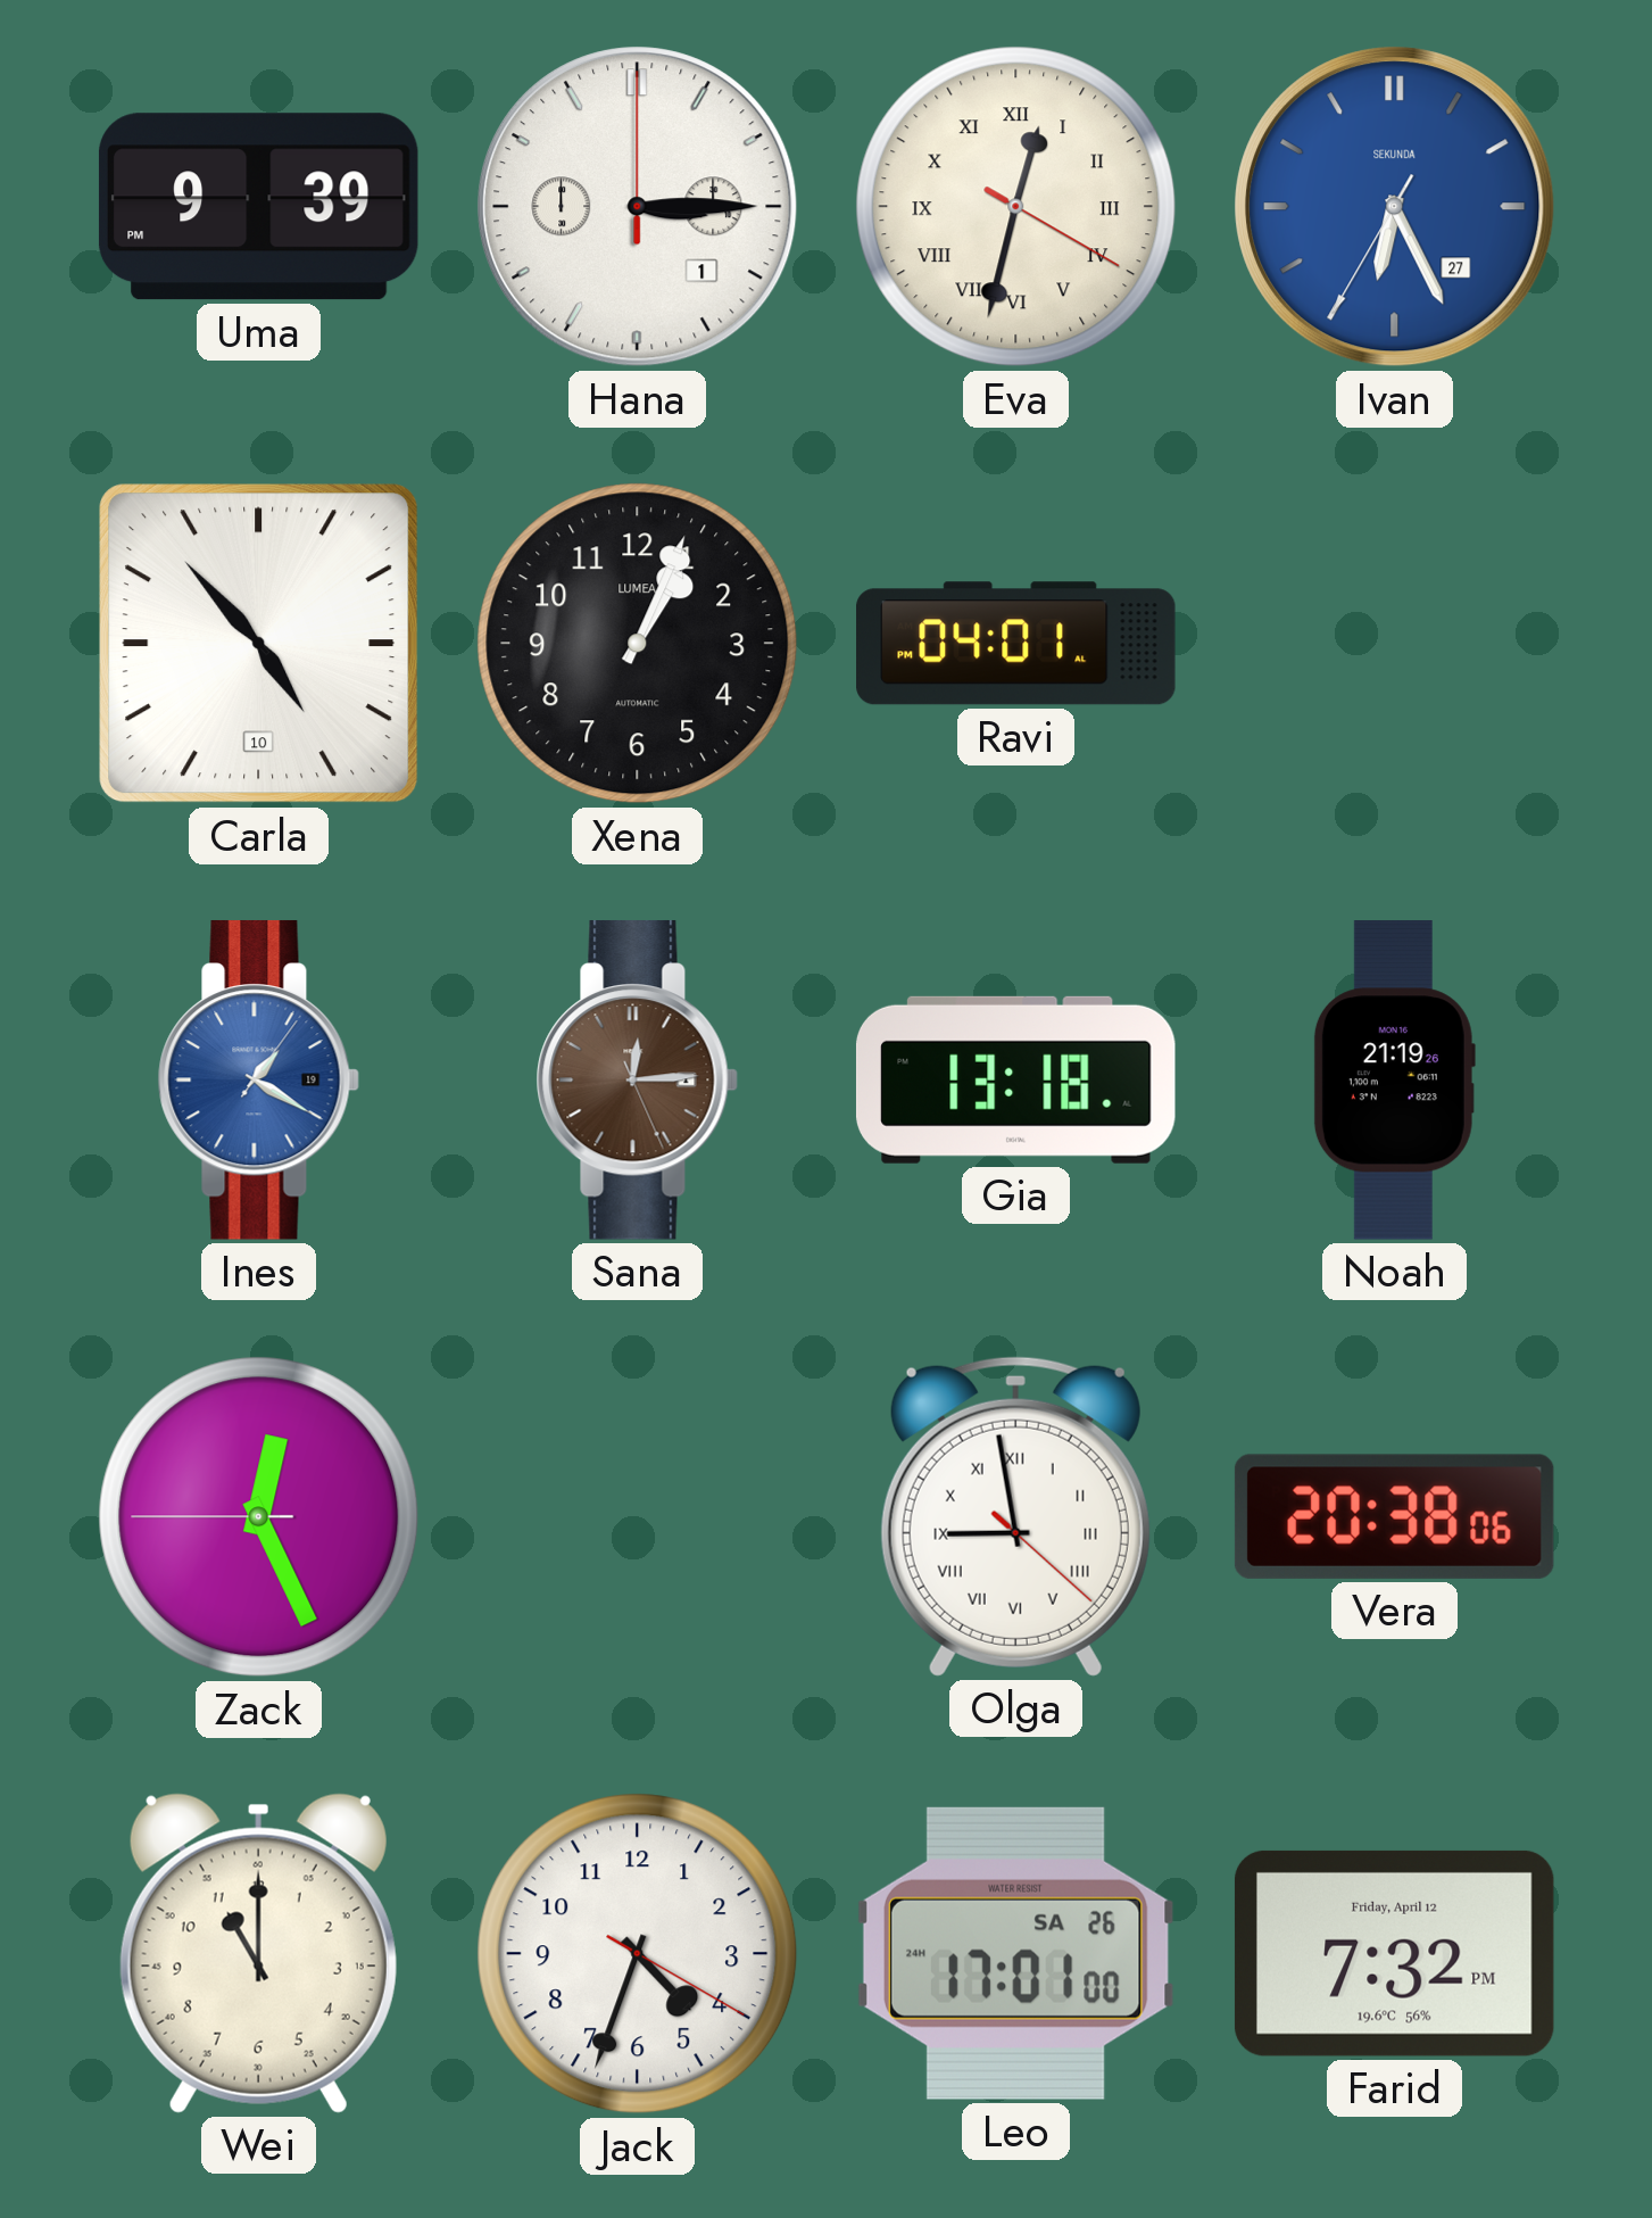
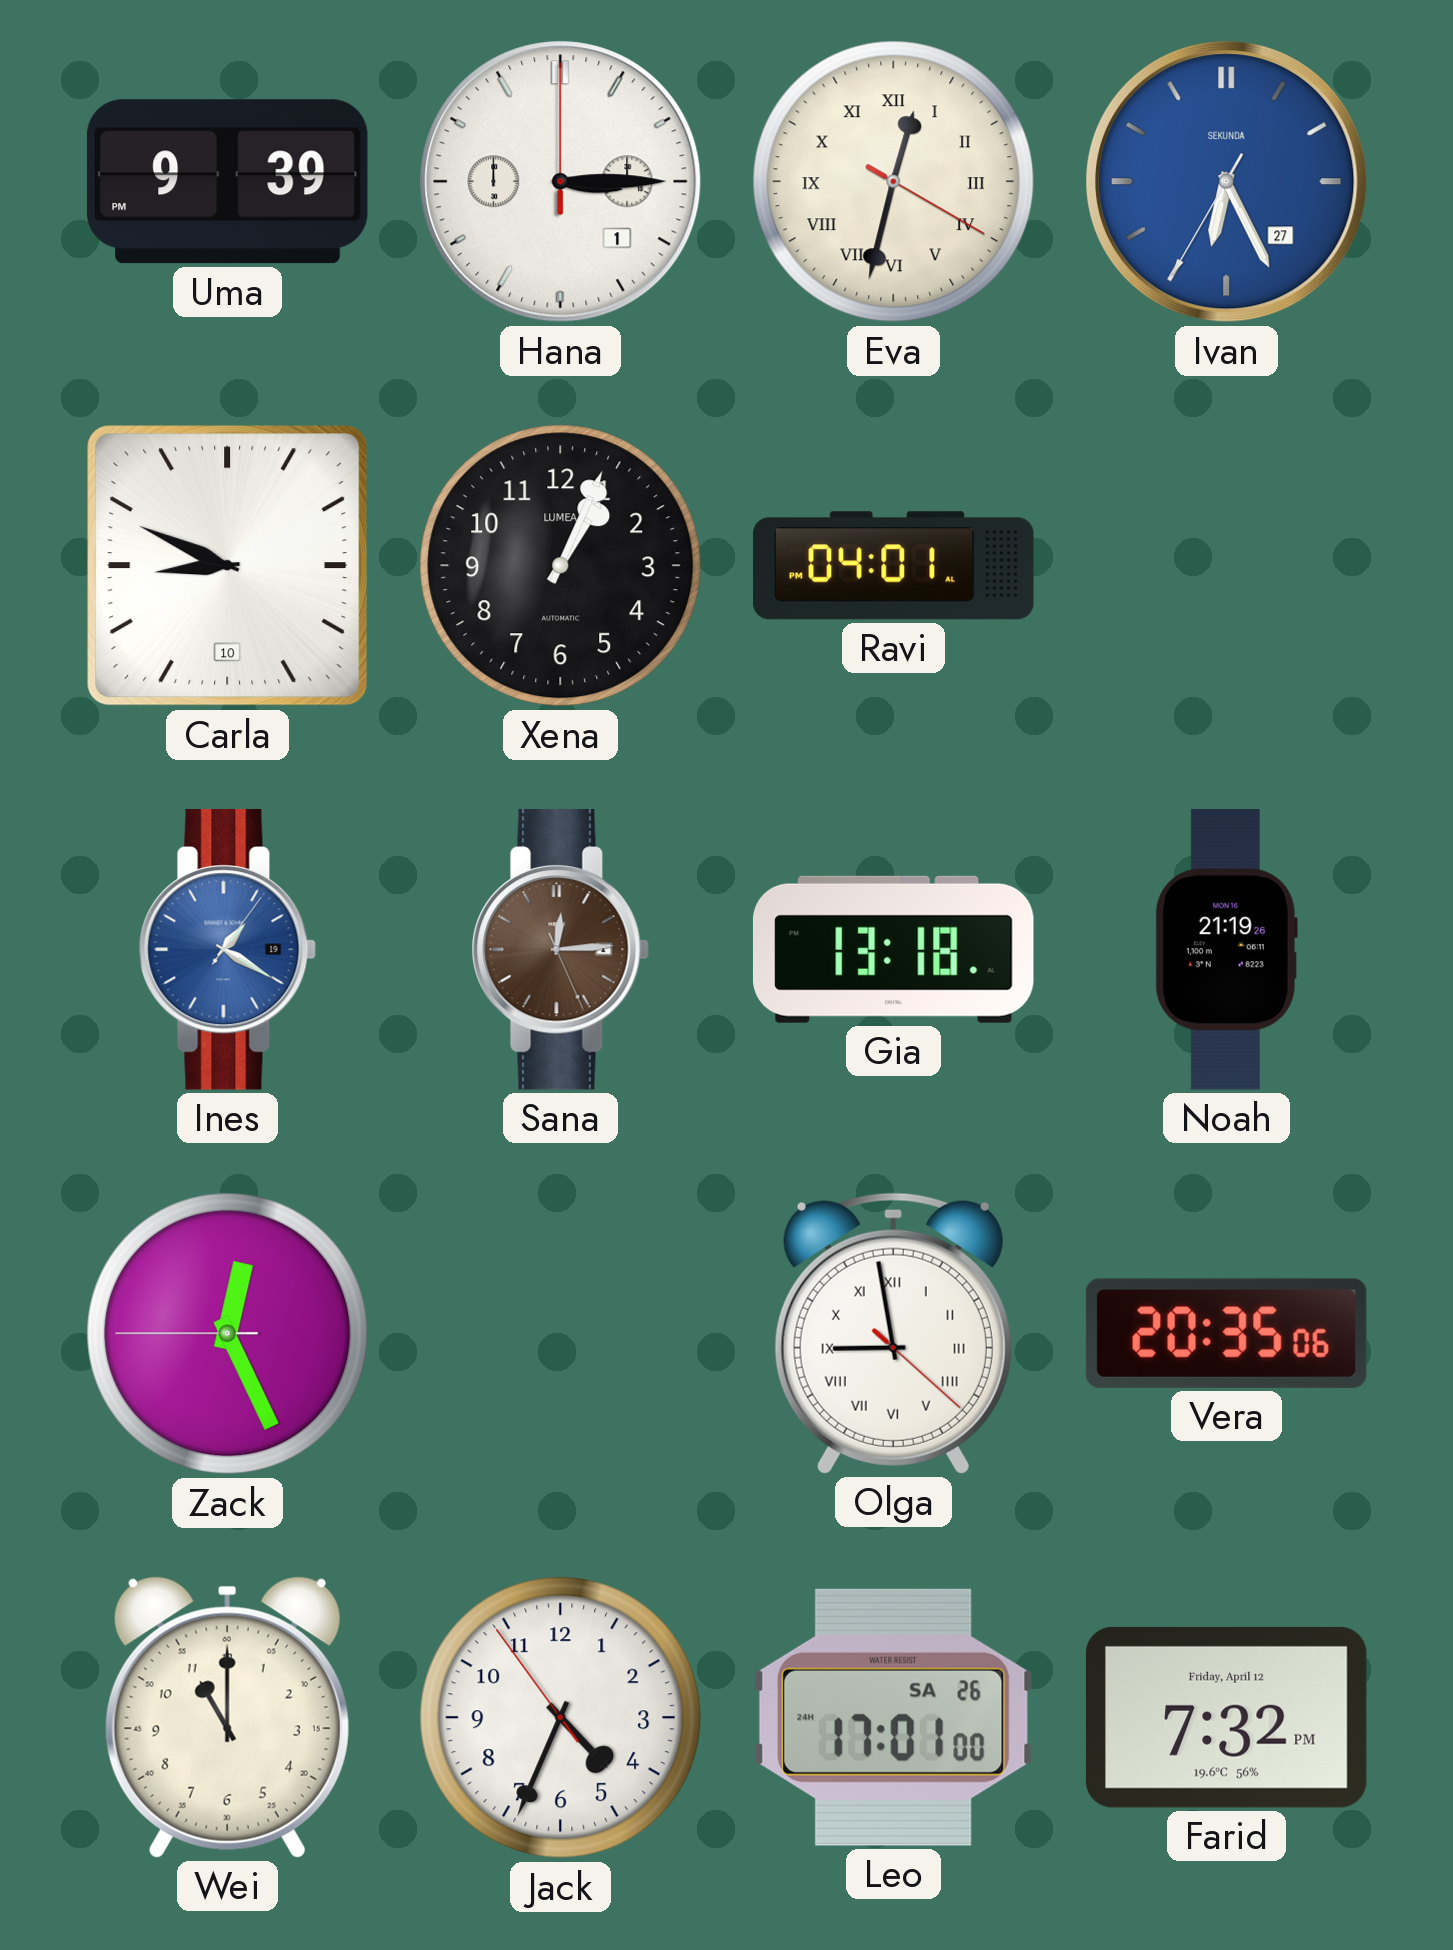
Carla: 4:53 -> 8:49 (228, 566)
Vera: 20:38 -> 20:35 (1226, 1333)
Jack: 4:33:20 -> 4:33:54 (561, 1718)
